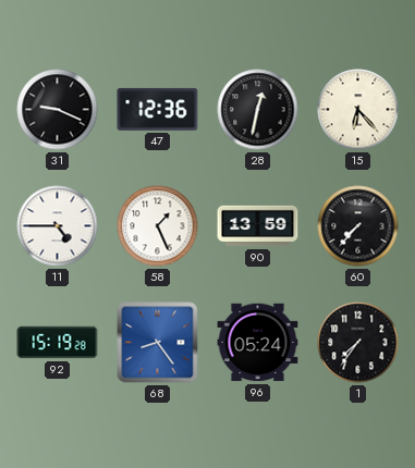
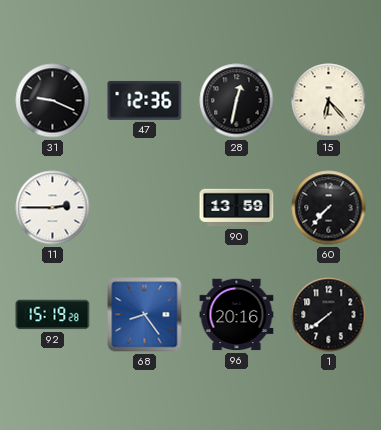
11: 4:45 -> 2:45 (53, 208)
58: 1:26 -> none (158, 226)
96: 05:24 -> 20:16 (237, 315)
1: 7:36 -> 7:39 (329, 315)
